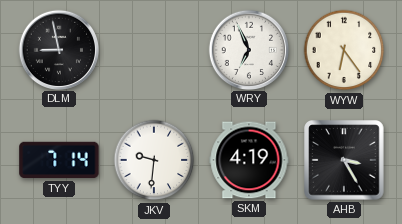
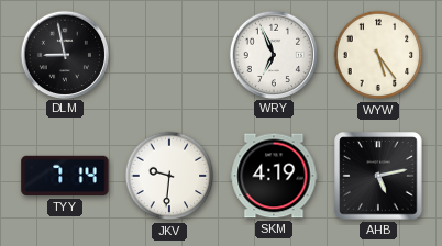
WYW: 6:24 -> 5:24 (378, 55)
AHB: 3:25 -> 5:13 (378, 176)
